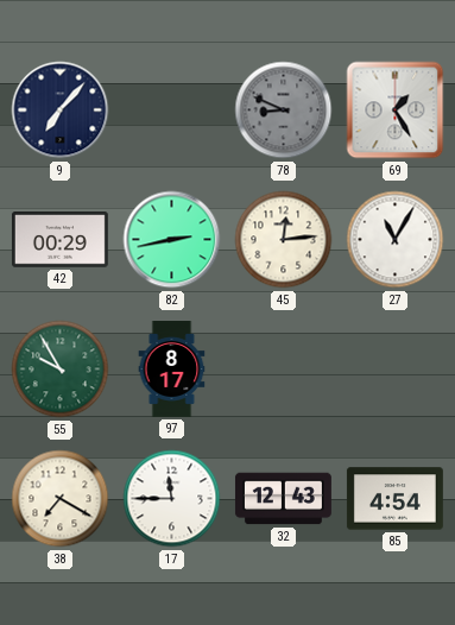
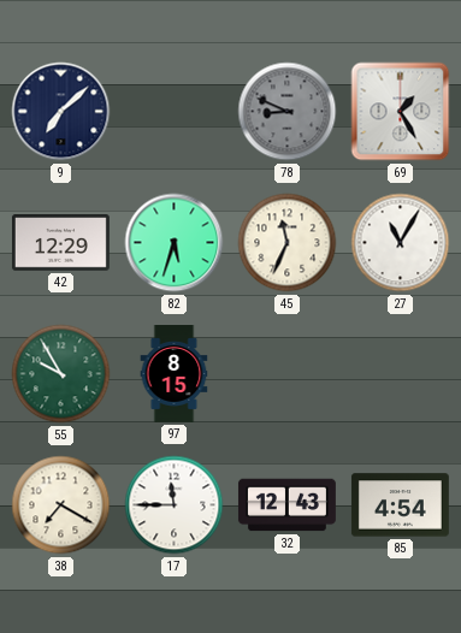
9: 7:07 -> 7:08 (61, 112)
42: 00:29 -> 12:29 (60, 243)
82: 2:43 -> 5:33 (175, 243)
45: 12:14 -> 11:34 (288, 243)
97: 8:17 -> 8:15 (175, 374)
